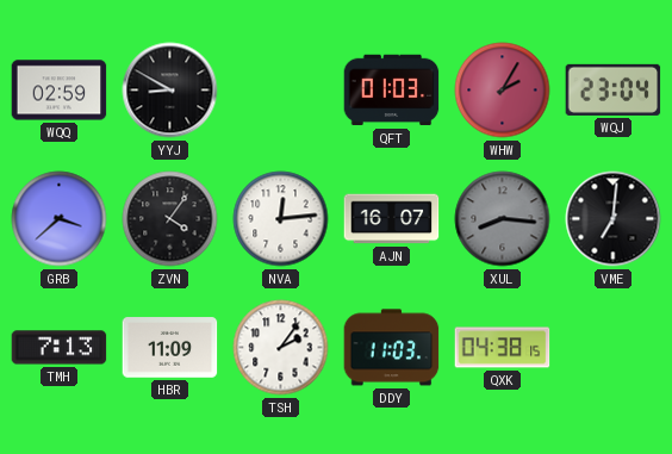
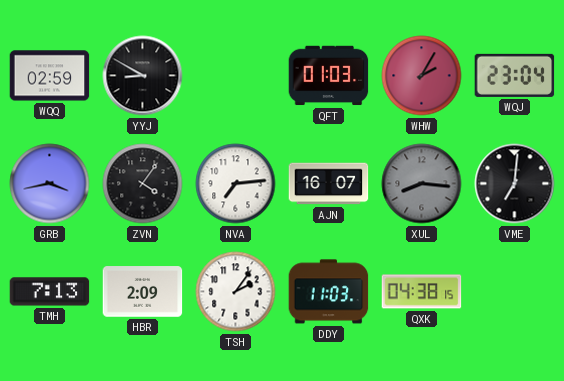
GRB: 3:38 -> 3:43 (50, 184)
NVA: 12:14 -> 7:14 (236, 184)
HBR: 11:09 -> 2:09 (143, 292)
